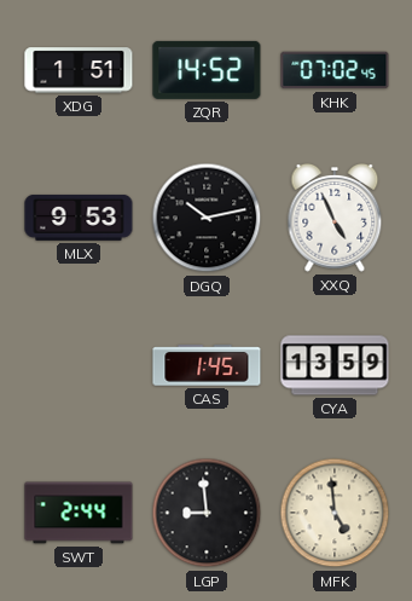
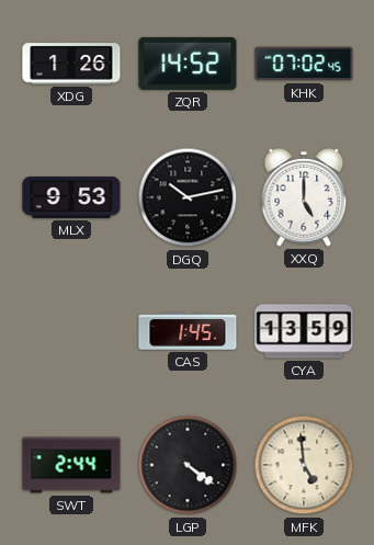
XDG: 1:51 -> 1:26 (71, 64)
XXQ: 4:56 -> 5:00 (304, 197)
LGP: 8:59 -> 4:21 (188, 465)
